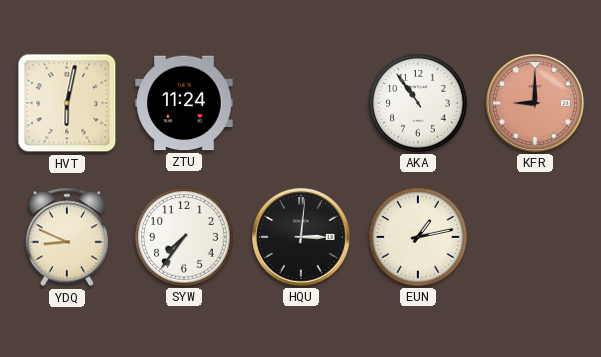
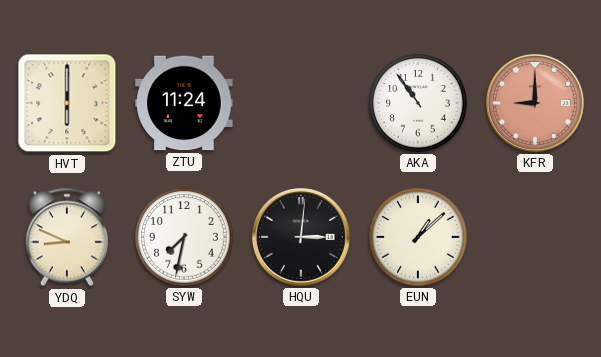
HVT: 6:02 -> 6:00 (67, 103)
SYW: 7:36 -> 7:32 (184, 237)
EUN: 1:13 -> 1:08 (418, 237)
